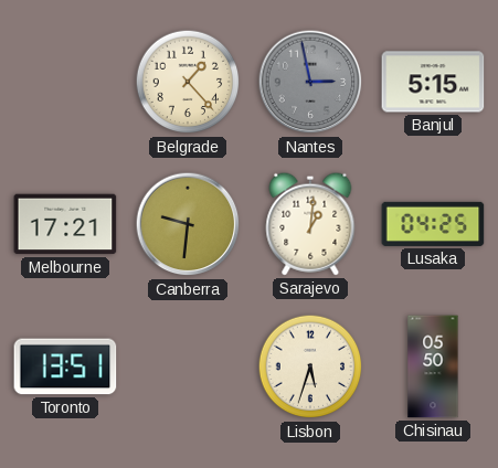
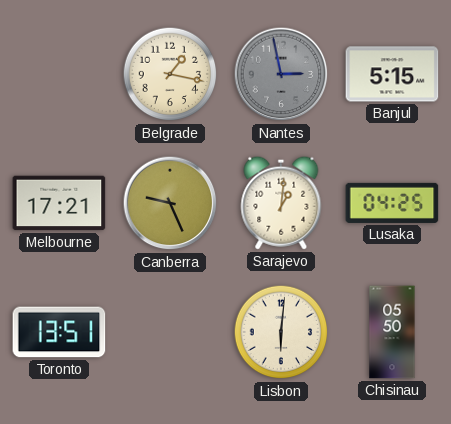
Belgrade: 1:23 -> 1:17 (170, 74)
Canberra: 9:31 -> 9:26 (170, 203)
Lisbon: 5:33 -> 6:01 (281, 332)
